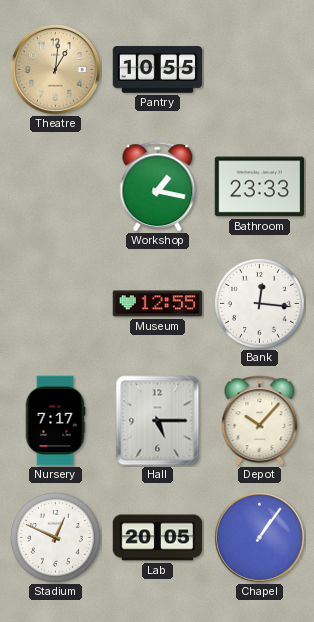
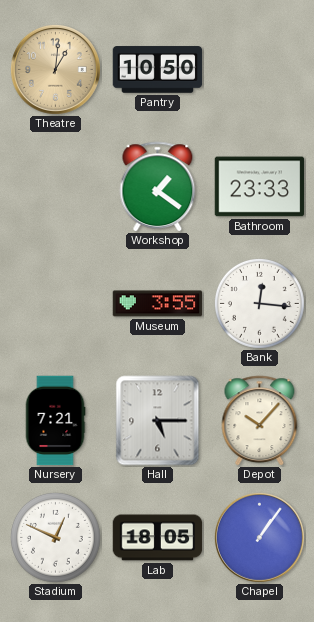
Pantry: 10:55 -> 10:50 (158, 70)
Workshop: 1:17 -> 1:21 (158, 187)
Museum: 12:55 -> 3:55 (158, 304)
Nursery: 7:17 -> 7:21 (55, 421)
Lab: 20:05 -> 18:05 (158, 538)
